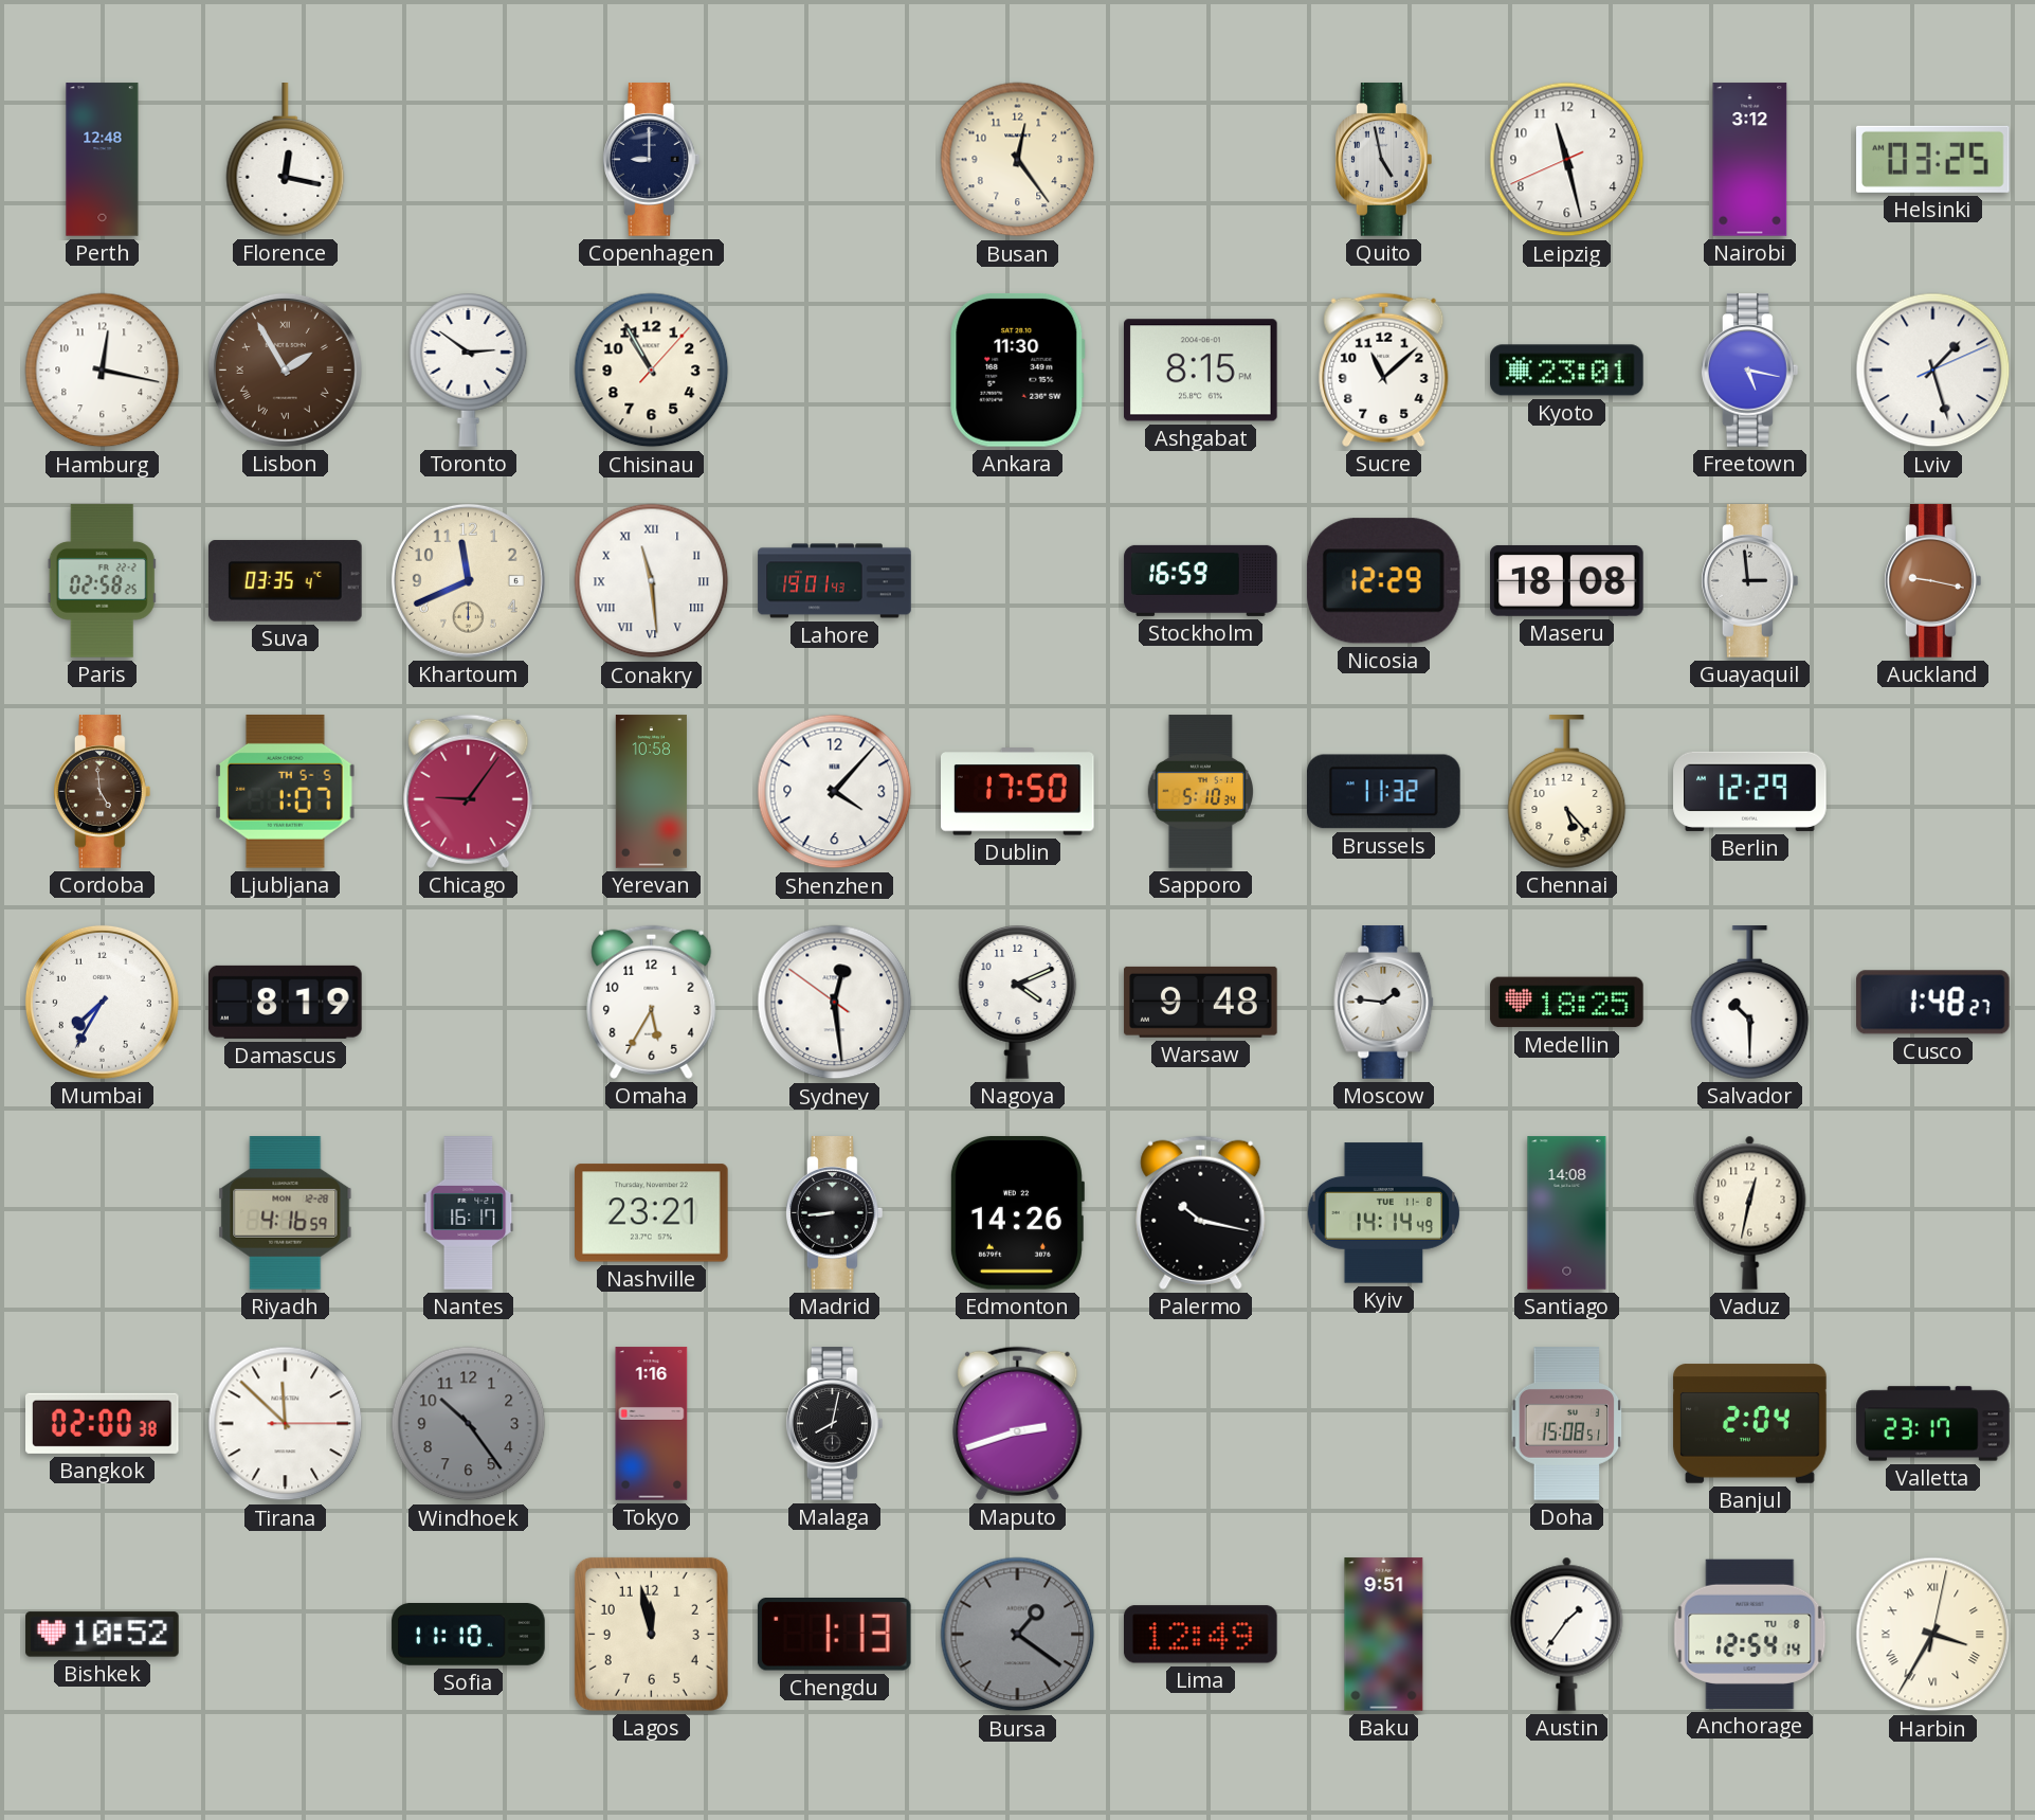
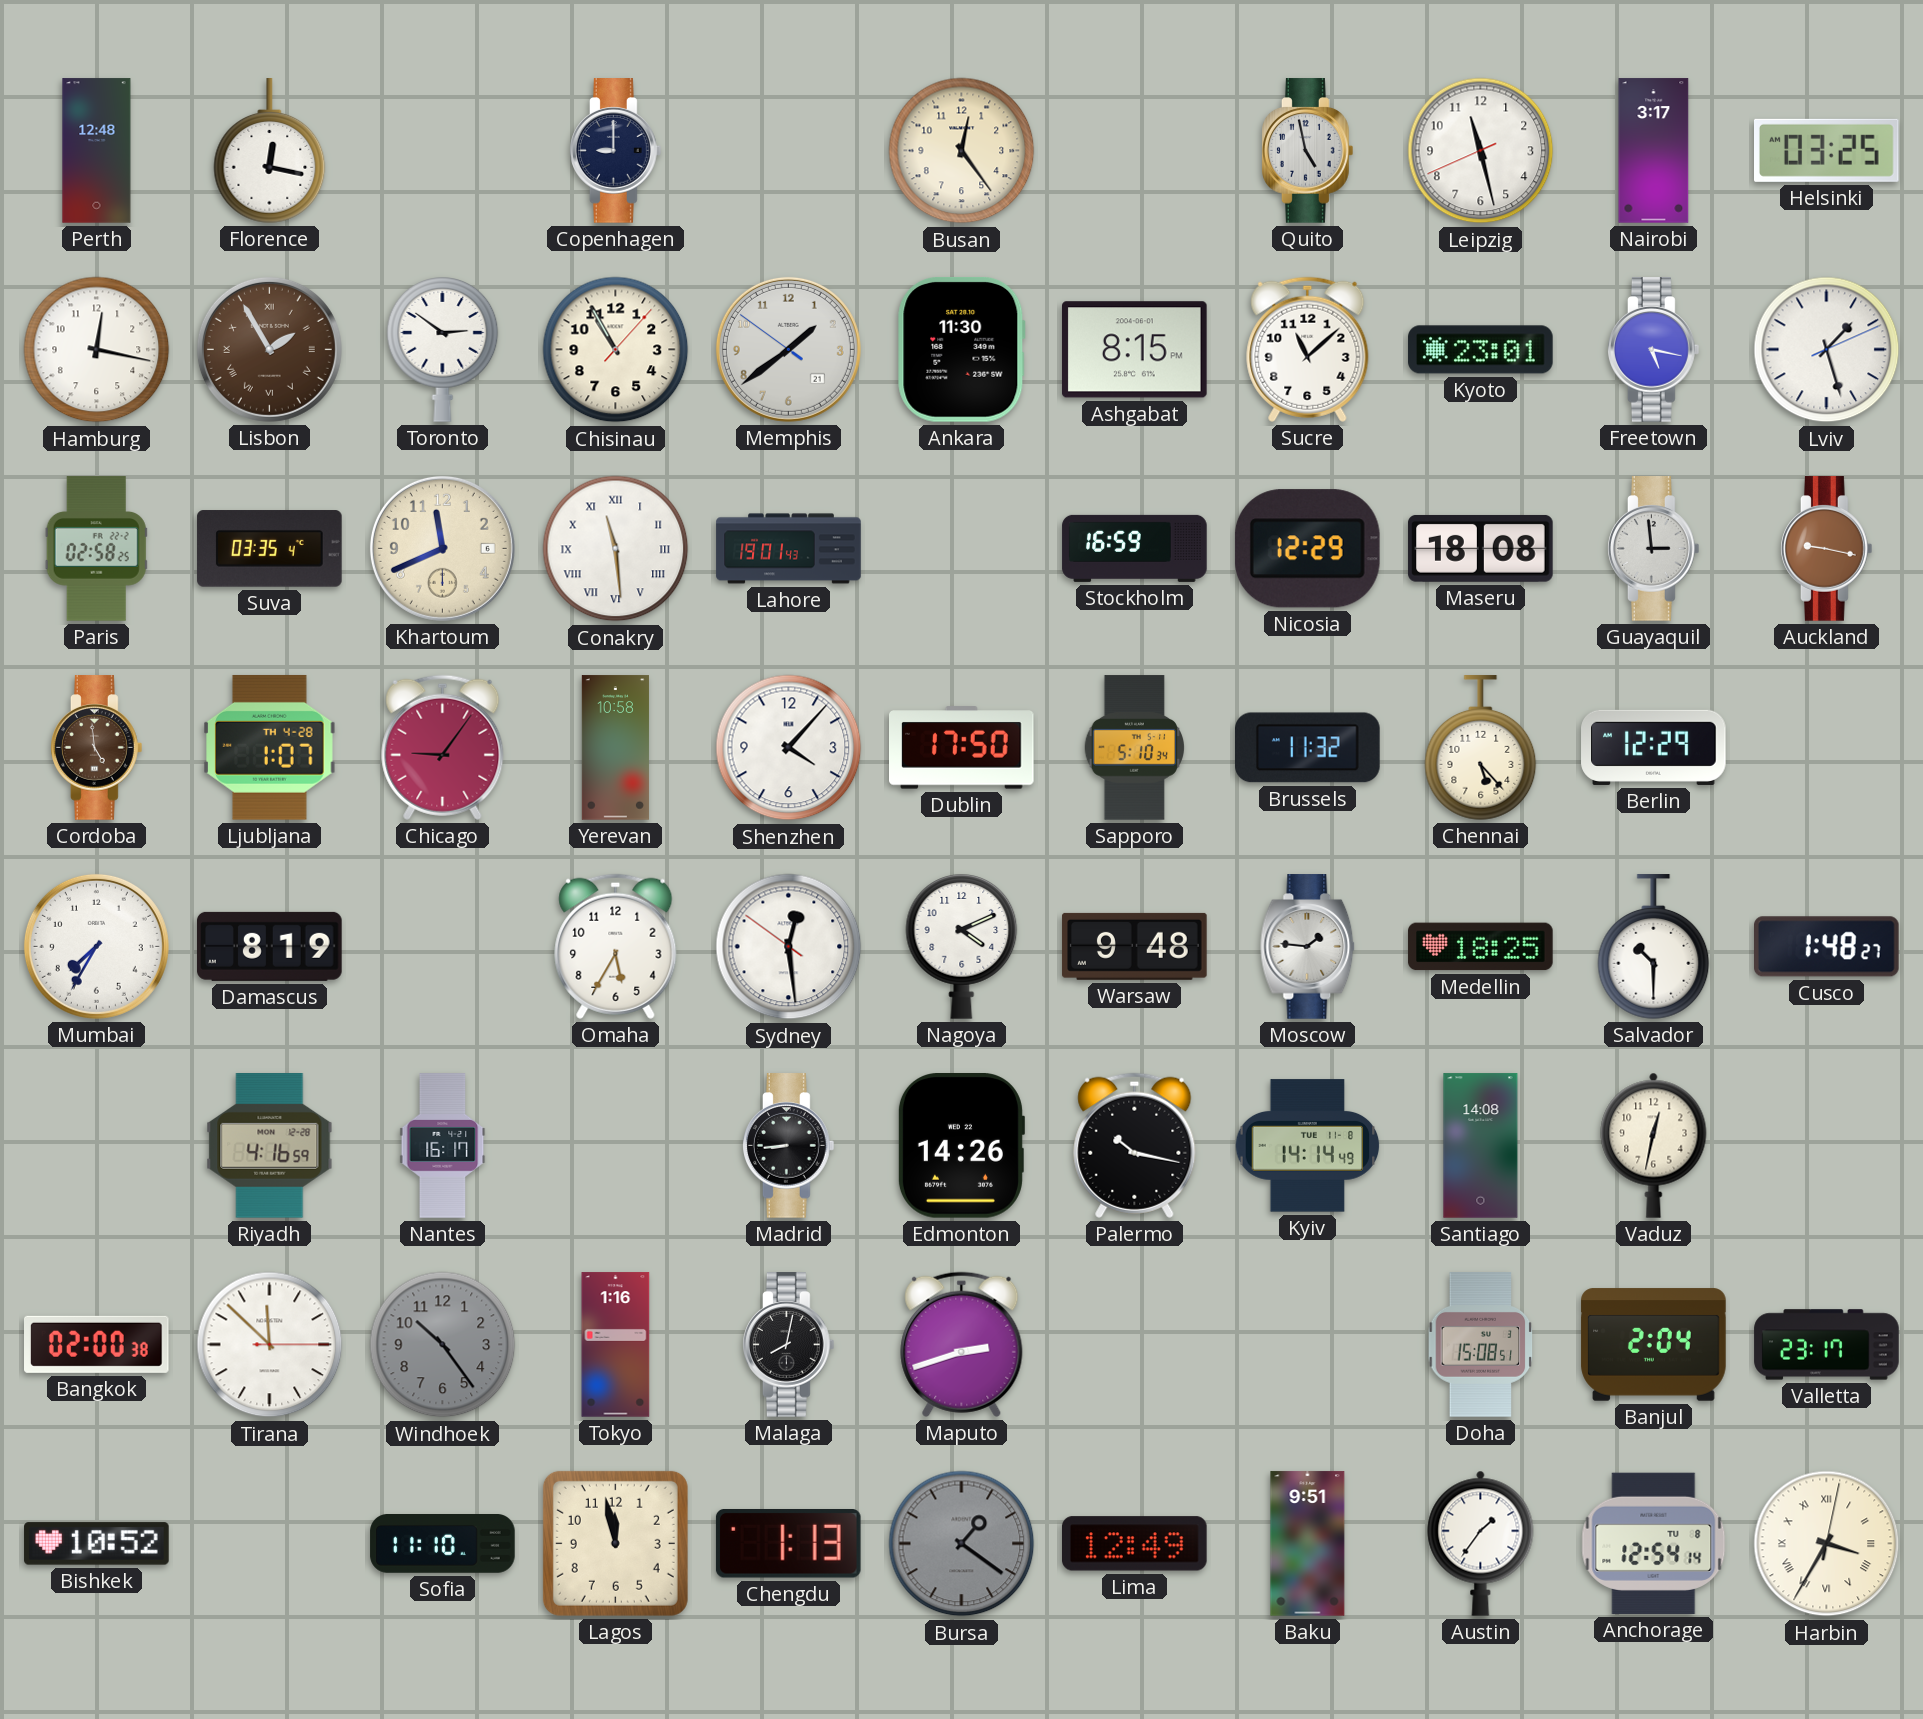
Nairobi: 3:12 -> 3:17 (1654, 151)
Memphis: none -> 1:38 (788, 349)
Ljubljana date: TH 5-5 -> TH 4-28 (270, 747)
Nashville: 23:21 -> none (652, 1213)
